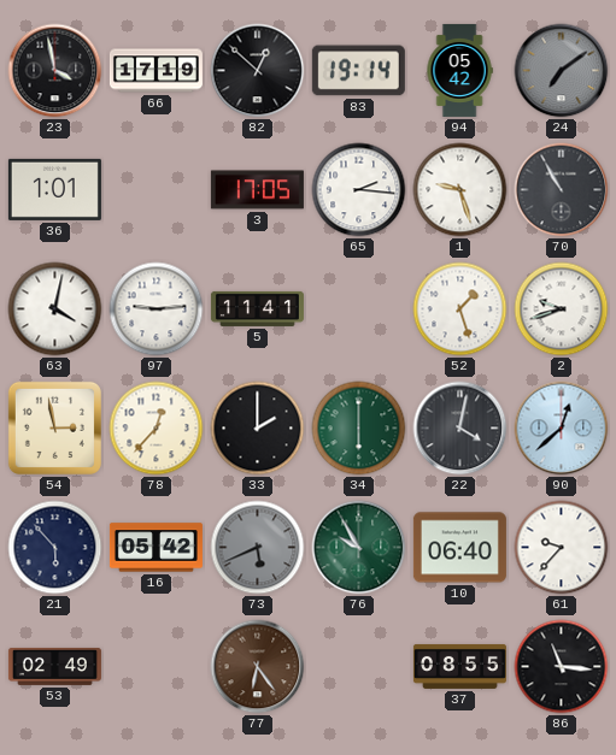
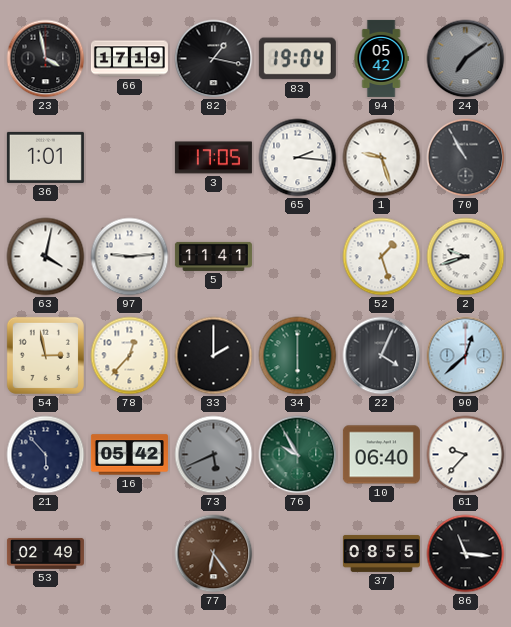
82: 12:52 -> 1:17 (214, 59)
83: 19:14 -> 19:04 (297, 59)
22: 4:02 -> 4:04 (382, 356)
